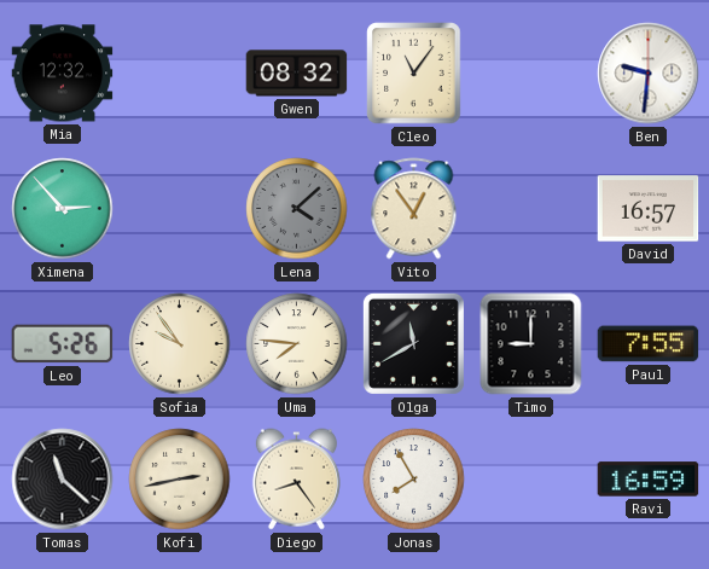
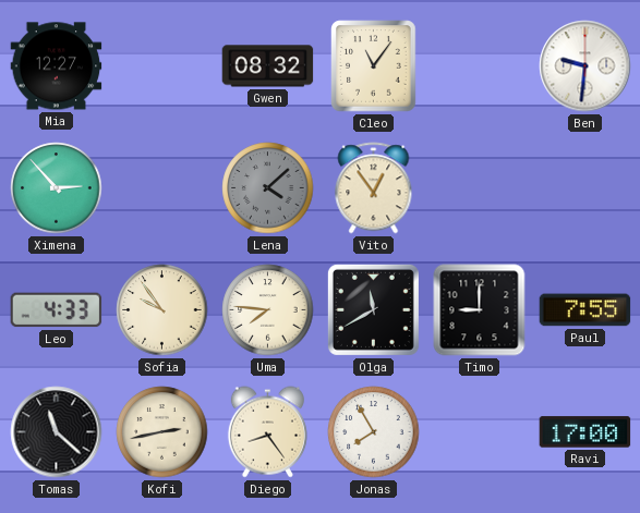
Mia: 12:32 -> 12:27 (57, 66)
David: 16:57 -> none (649, 209)
Leo: 5:26 -> 4:33 (57, 310)
Ravi: 16:59 -> 17:00 (585, 432)
